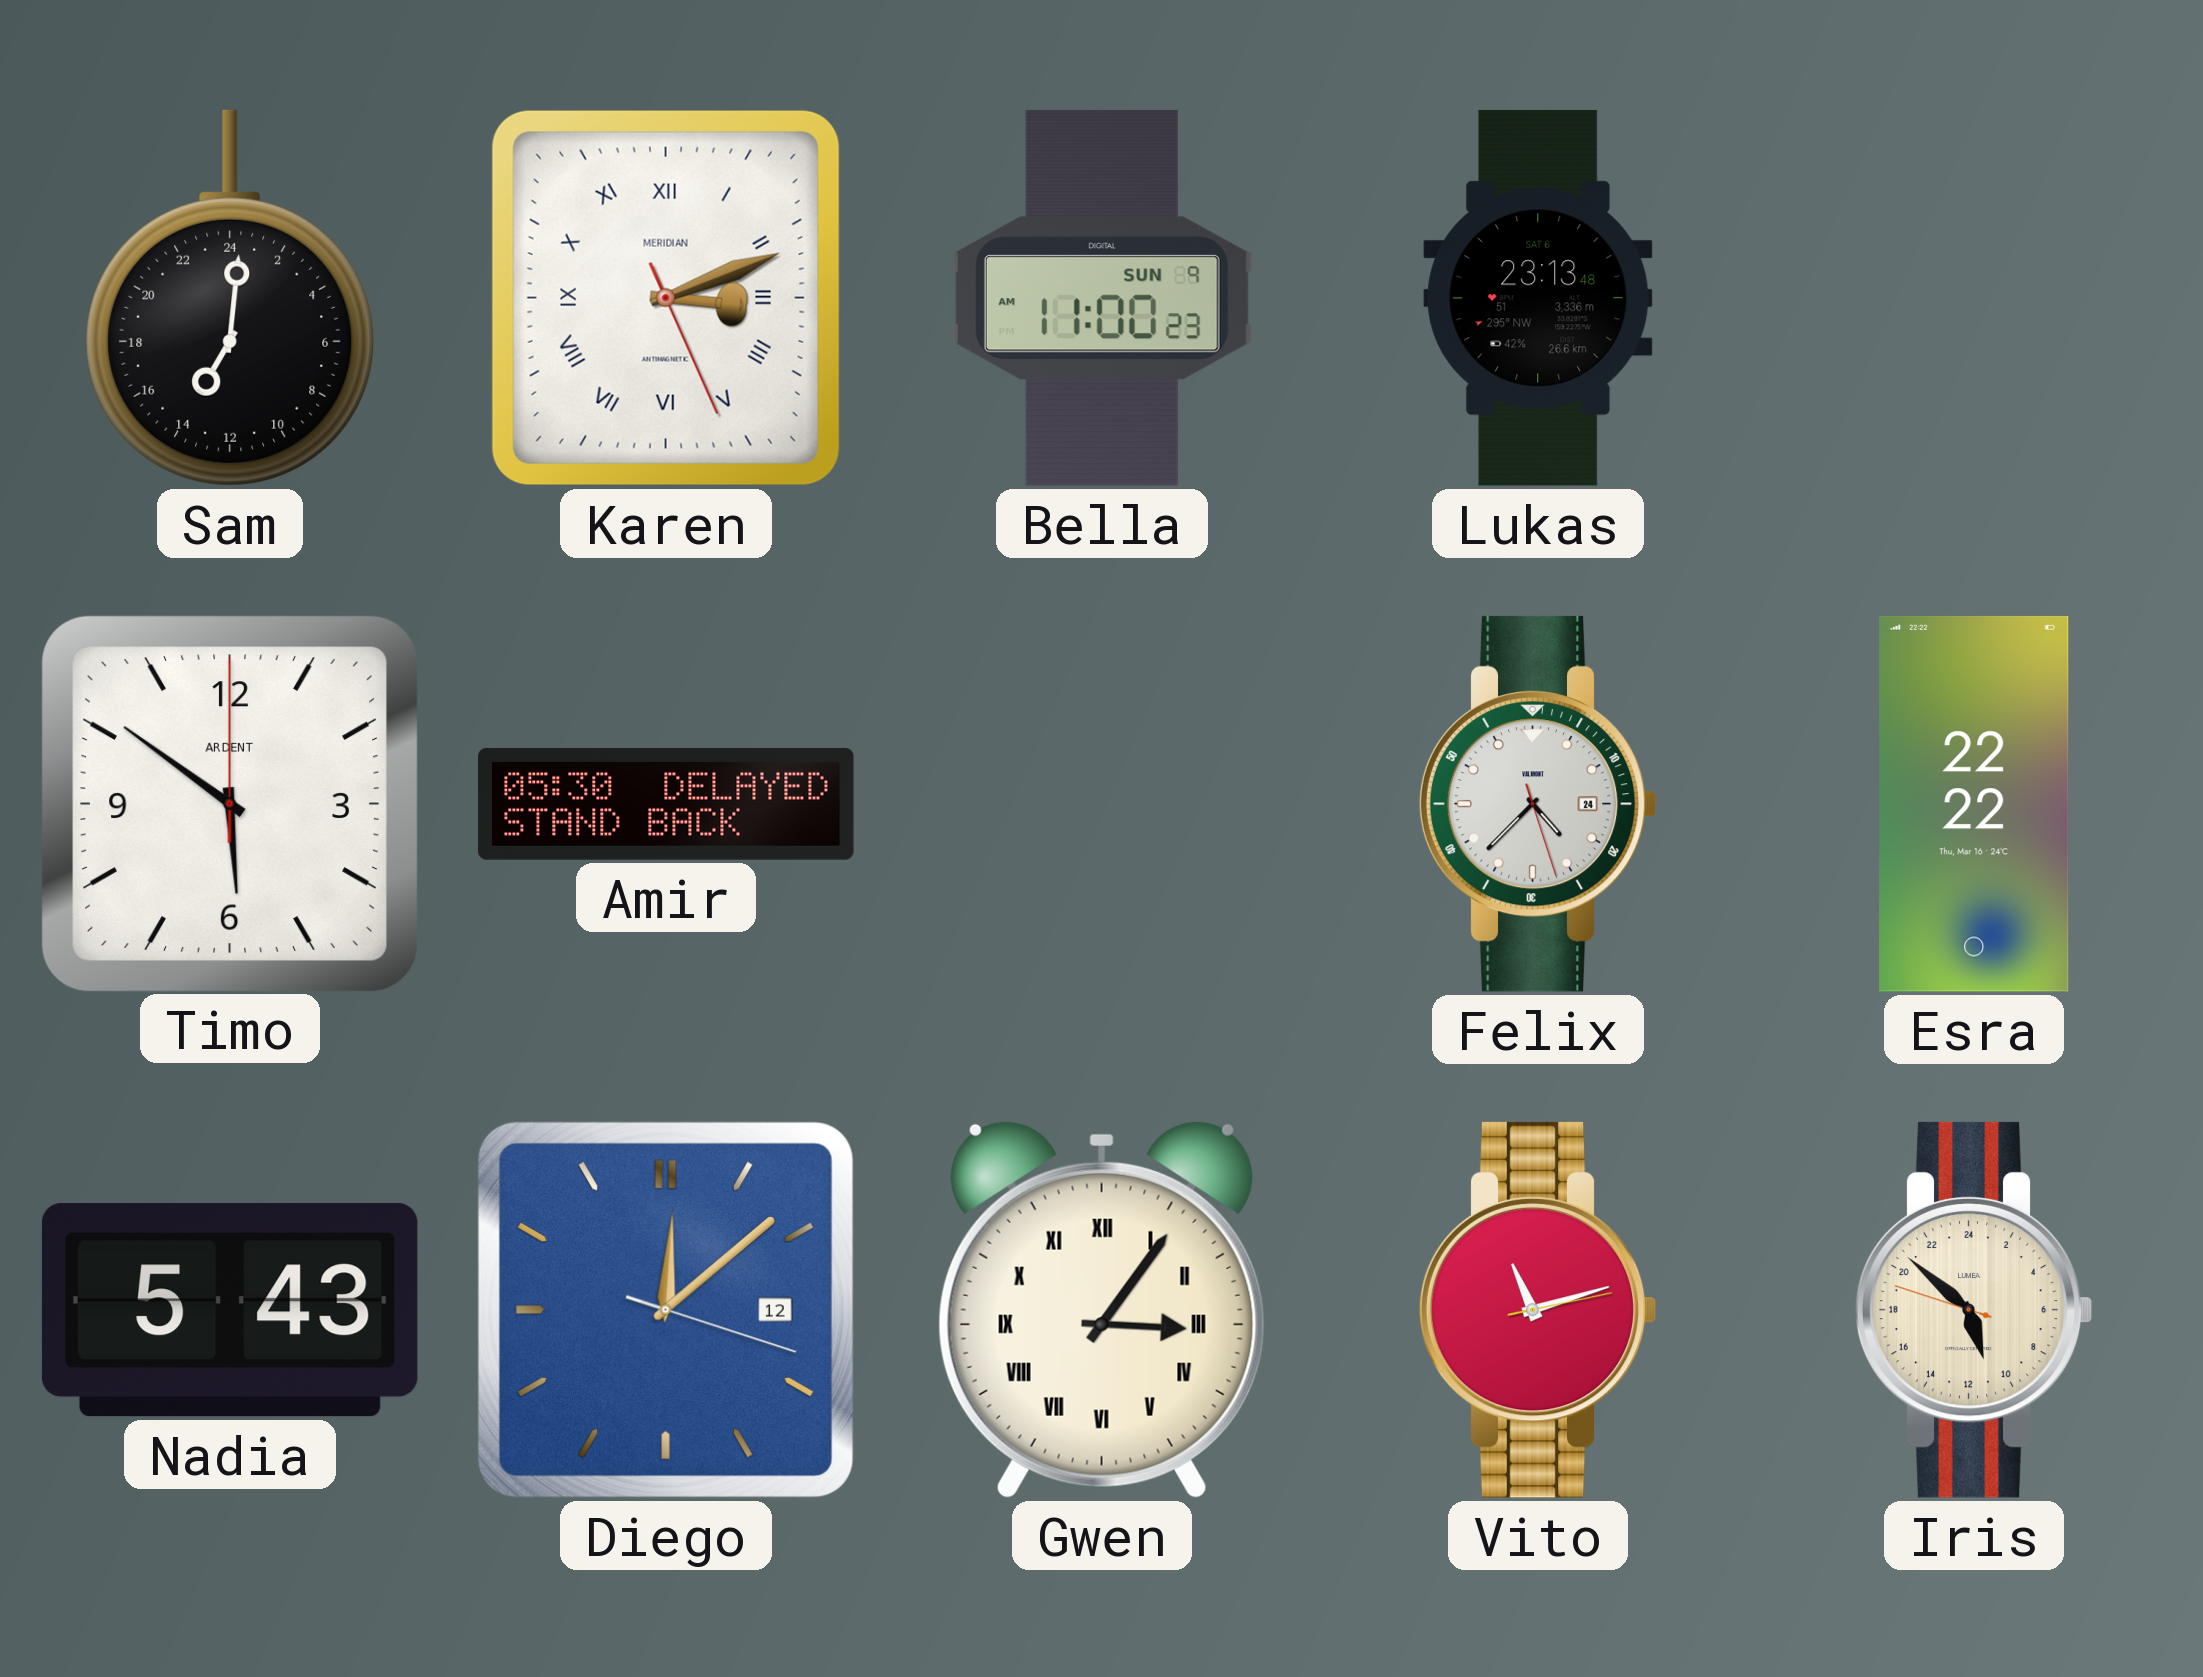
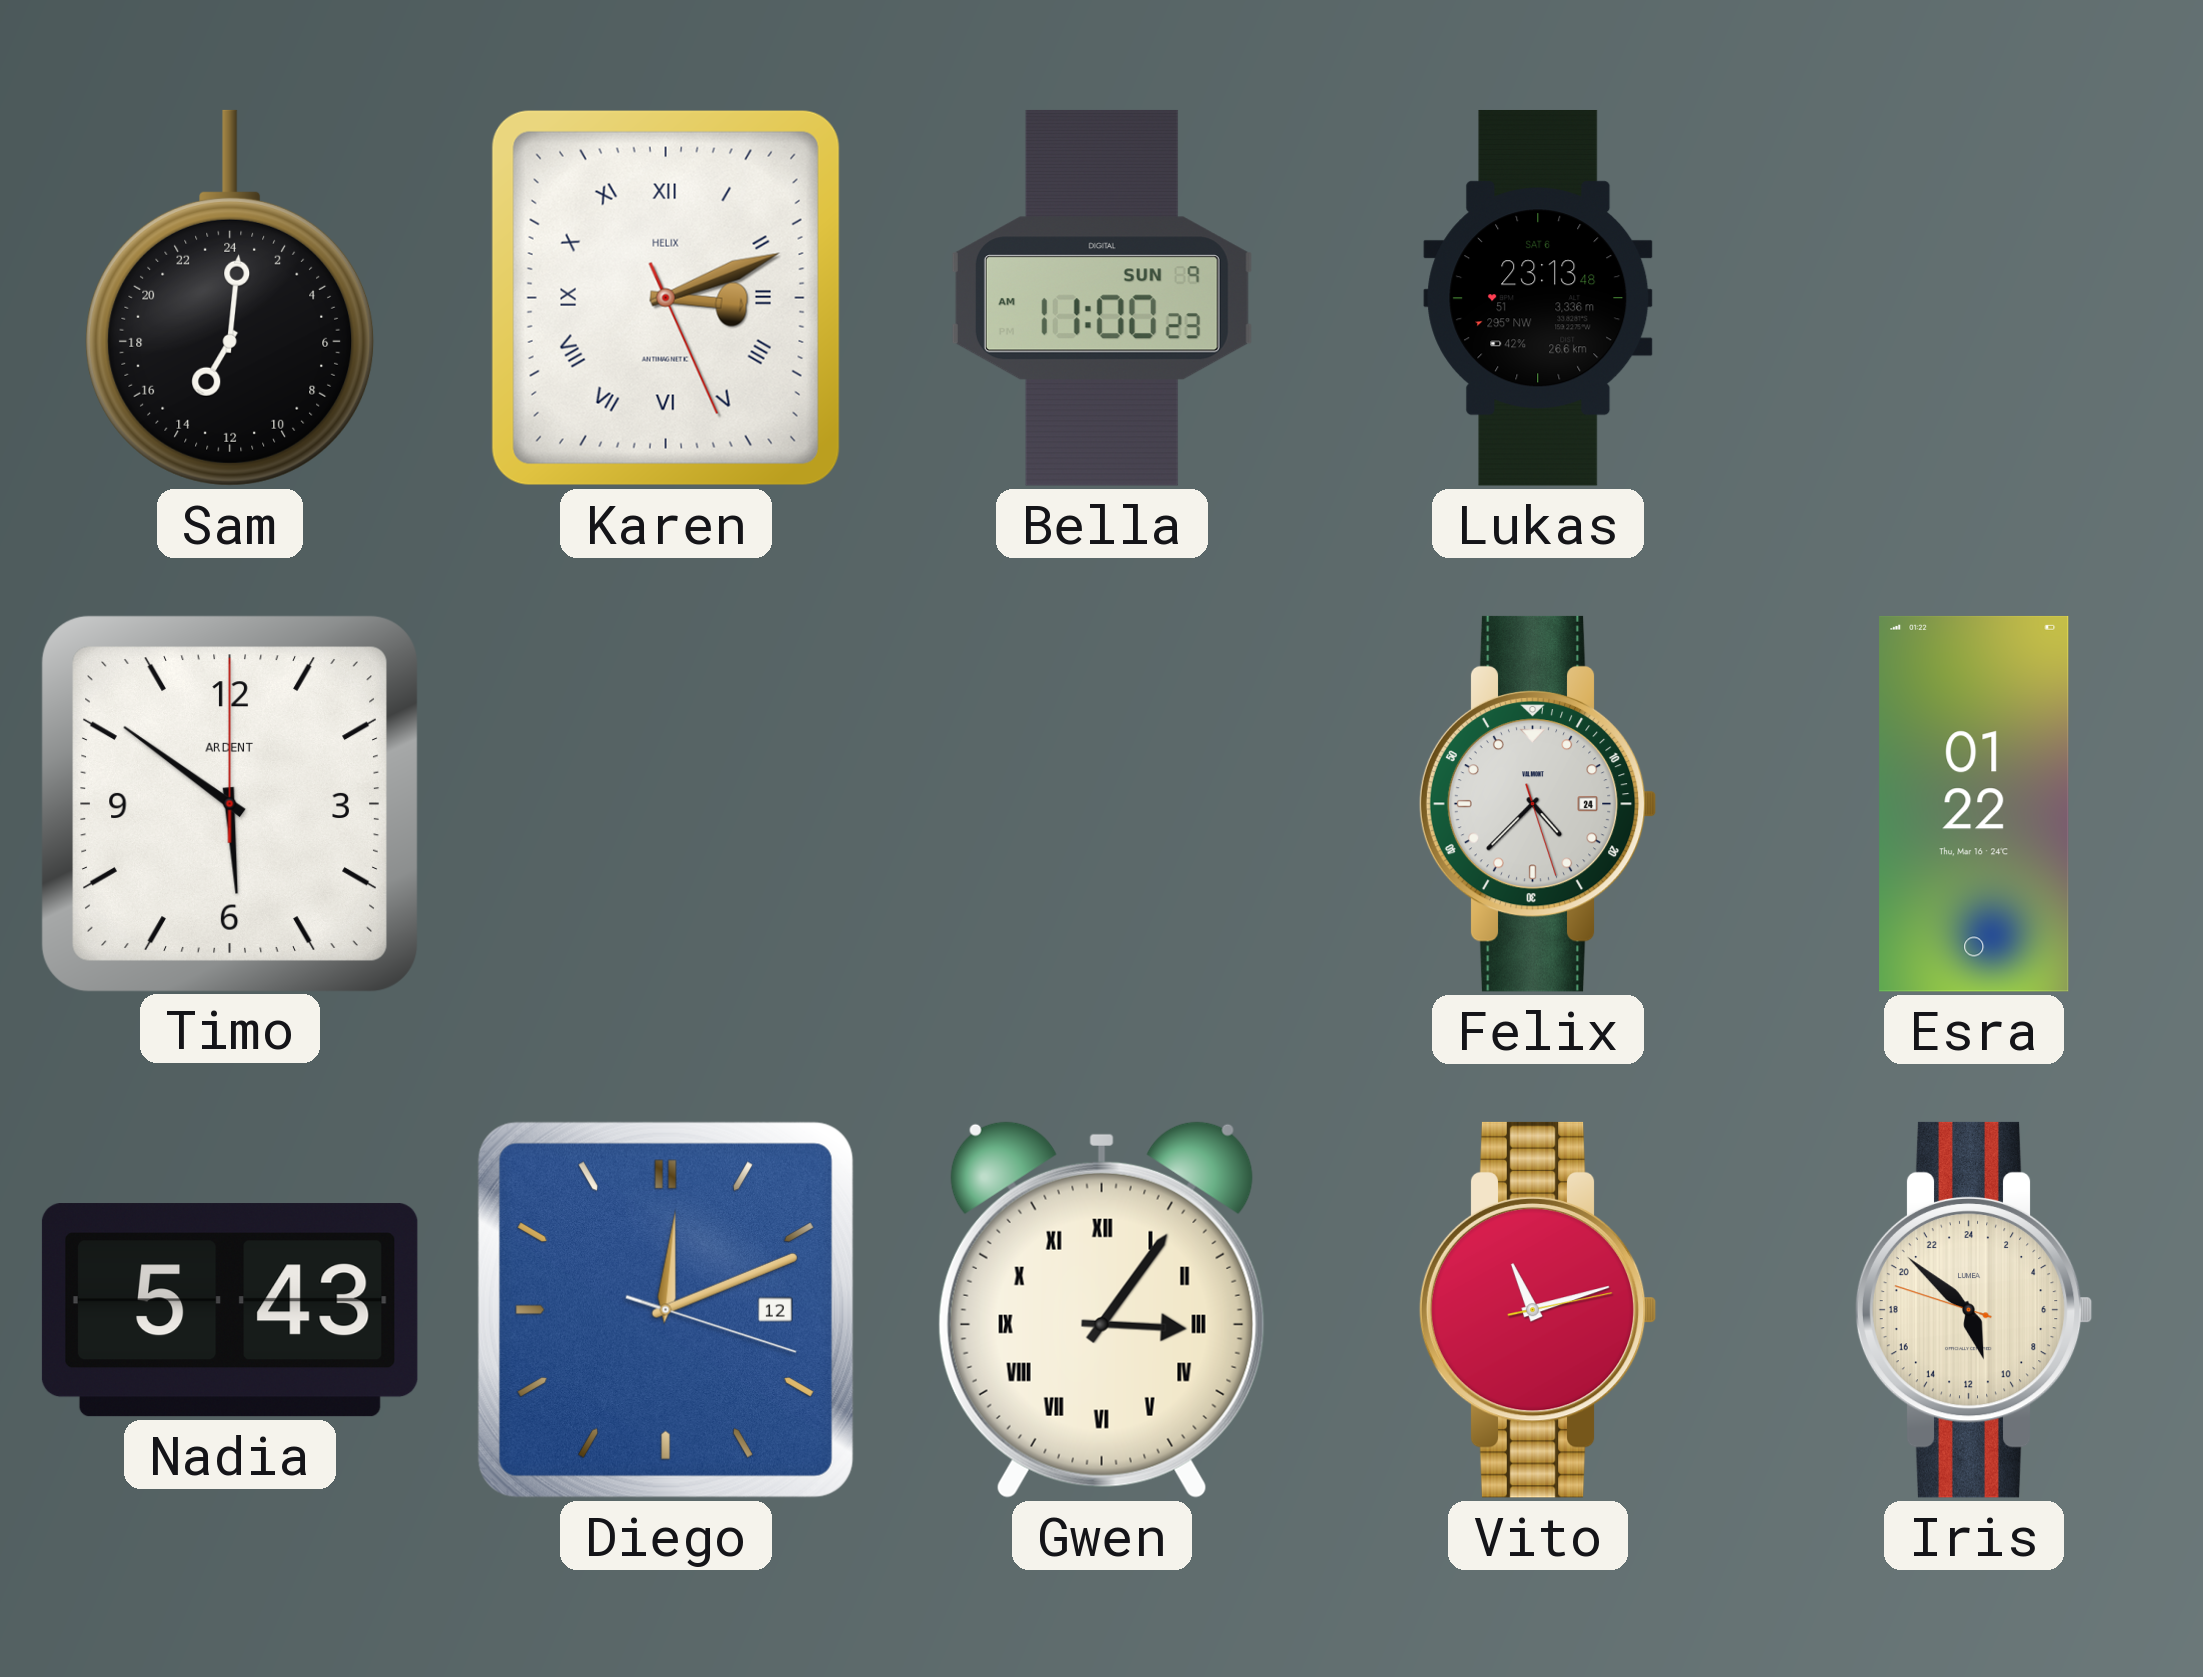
Karen brand: MERIDIAN -> HELIX (666, 298)
Amir: 05:30 -> none (666, 804)
Esra: 22:22 -> 01:22 (1974, 804)
Diego: 12:08 -> 12:11 (666, 1310)
